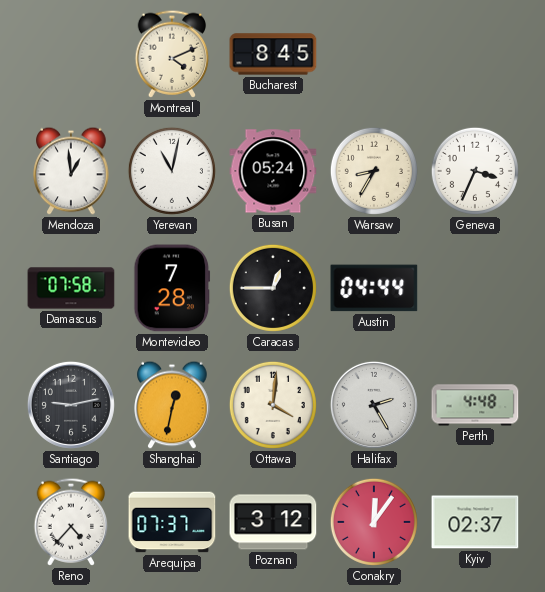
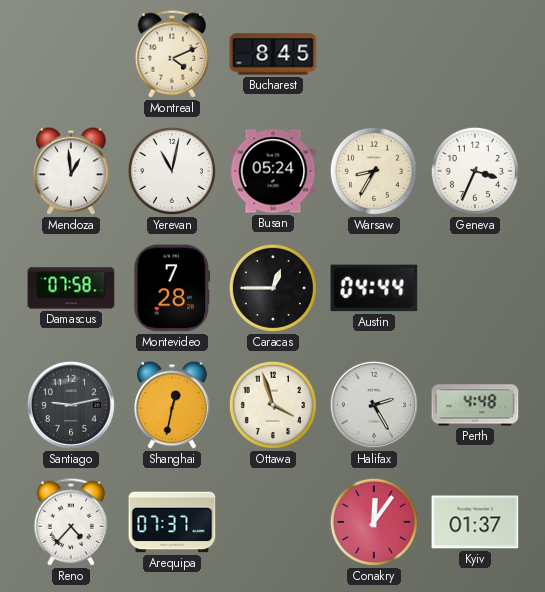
Ottawa: 4:01 -> 3:57 (273, 405)
Poznan: 3:12 -> none (273, 522)
Kyiv: 02:37 -> 01:37 (475, 522)
